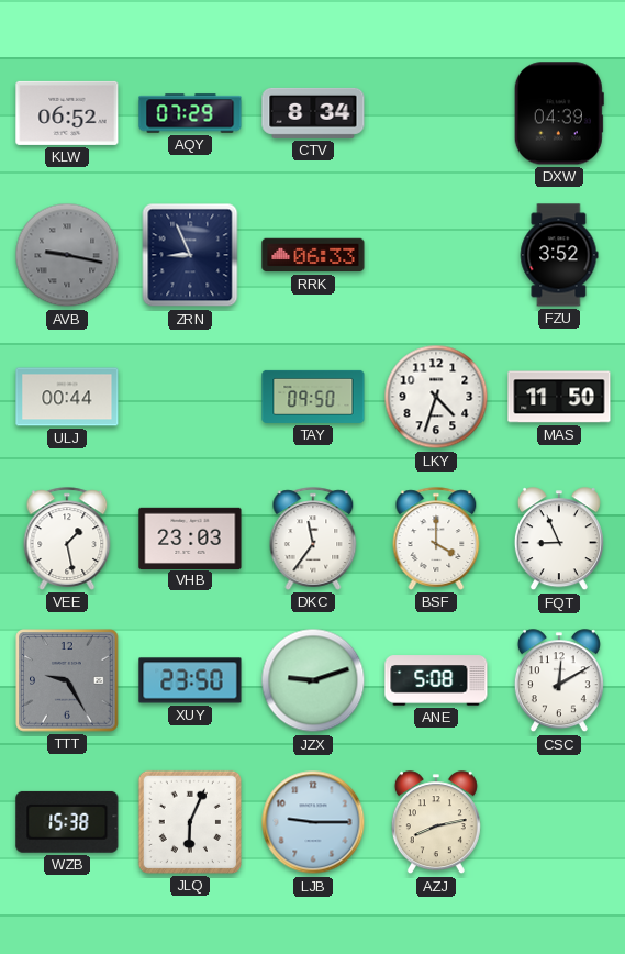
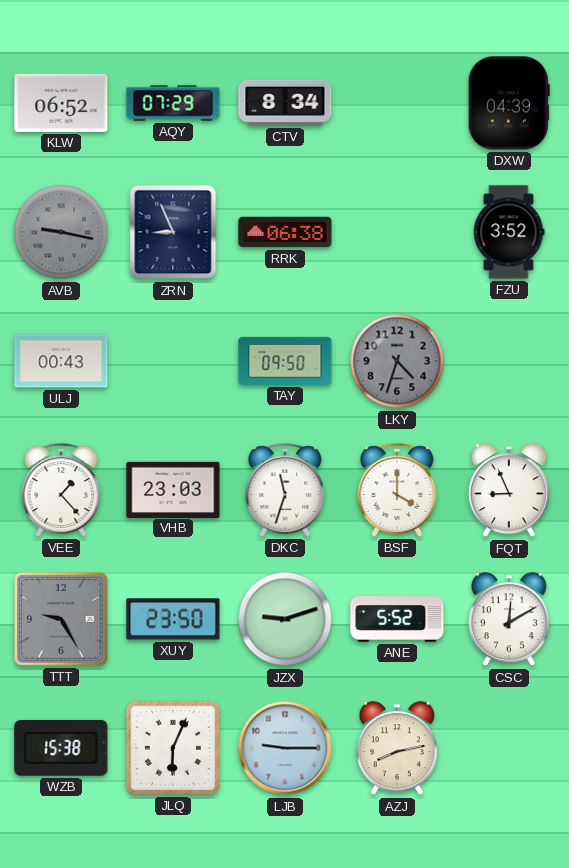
RRK: 06:33 -> 06:38 (285, 232)
ULJ: 00:44 -> 00:43 (61, 361)
LKY dial: white -> grey (397, 361)
MAS: 11:50 -> none (559, 397)
VEE: 1:28 -> 1:23 (61, 490)
DKC: 11:36 -> 11:33 (285, 490)
ANE: 5:08 -> 5:52 (397, 619)
